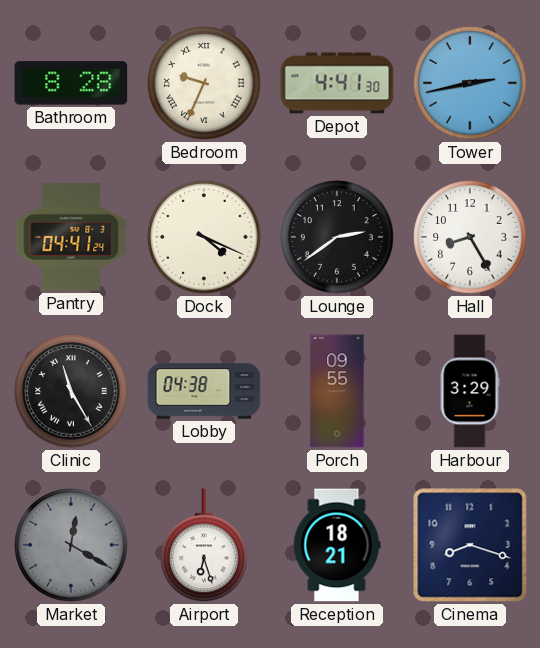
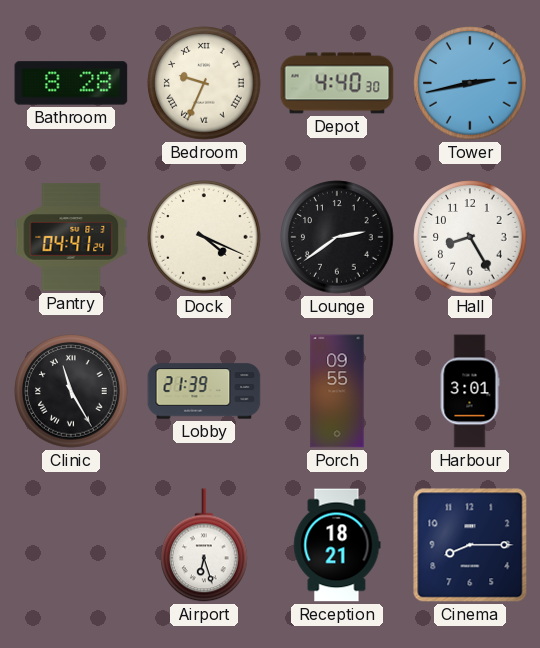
Depot: 4:41 -> 4:40 (337, 83)
Lobby: 04:38 -> 21:39 (204, 391)
Harbour: 3:29 -> 3:01 (470, 391)
Market: 12:20 -> none (71, 545)
Cinema: 8:18 -> 8:15 (470, 545)
